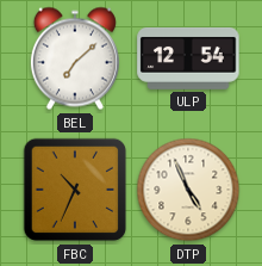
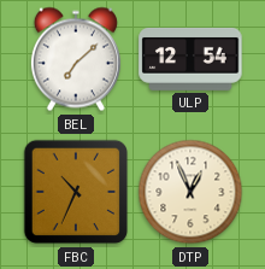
DTP: 4:56 -> 12:56 (190, 192)
